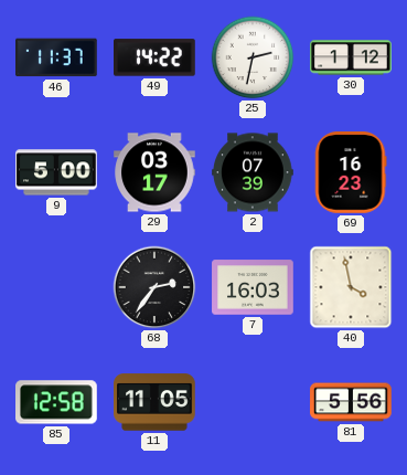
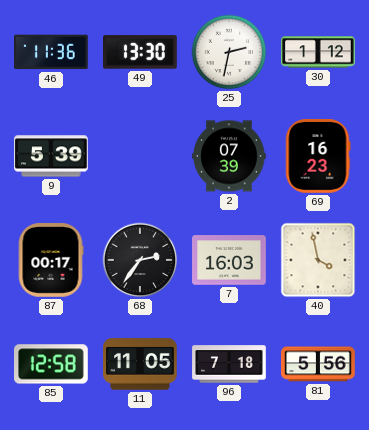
46: 11:37 -> 11:36 (52, 52)
49: 14:22 -> 13:30 (141, 52)
9: 5:00 -> 5:39 (51, 156)
29: 03:17 -> none (154, 172)
87: none -> 00:17 (51, 260)
96: none -> 7:18 (229, 364)
